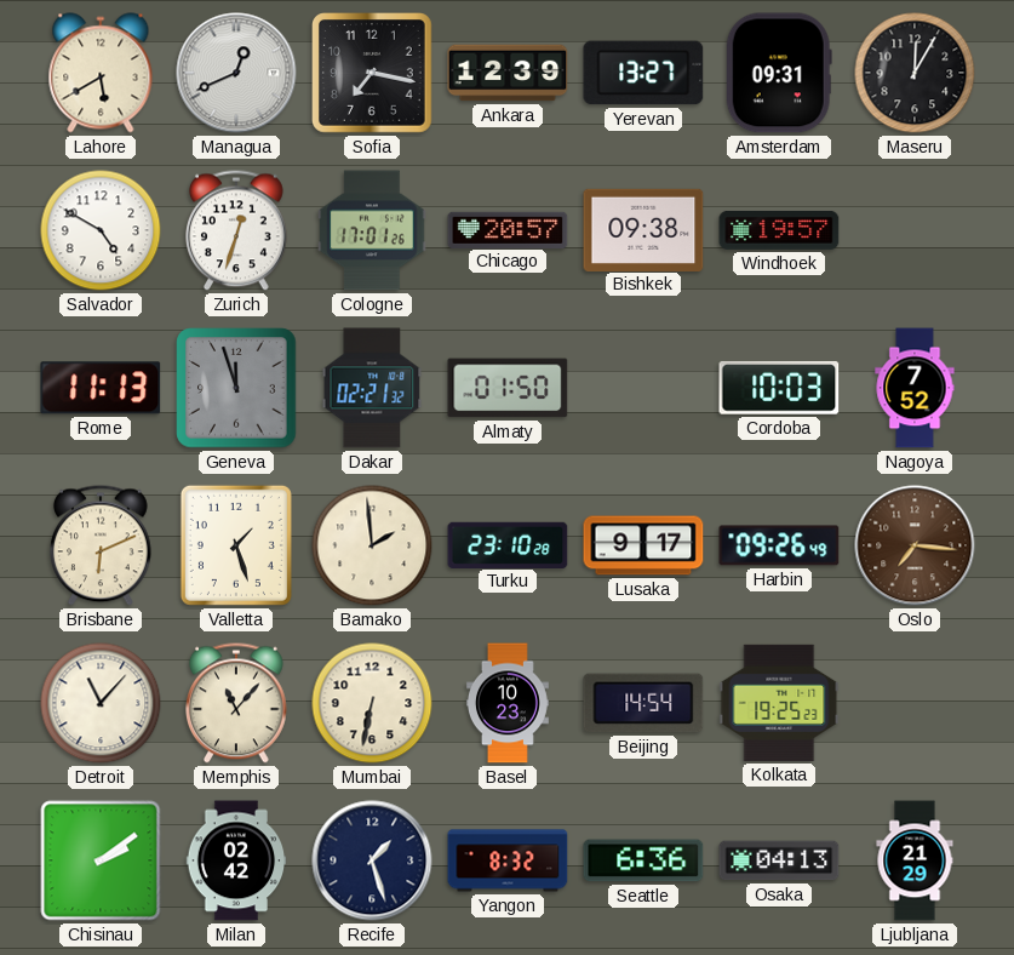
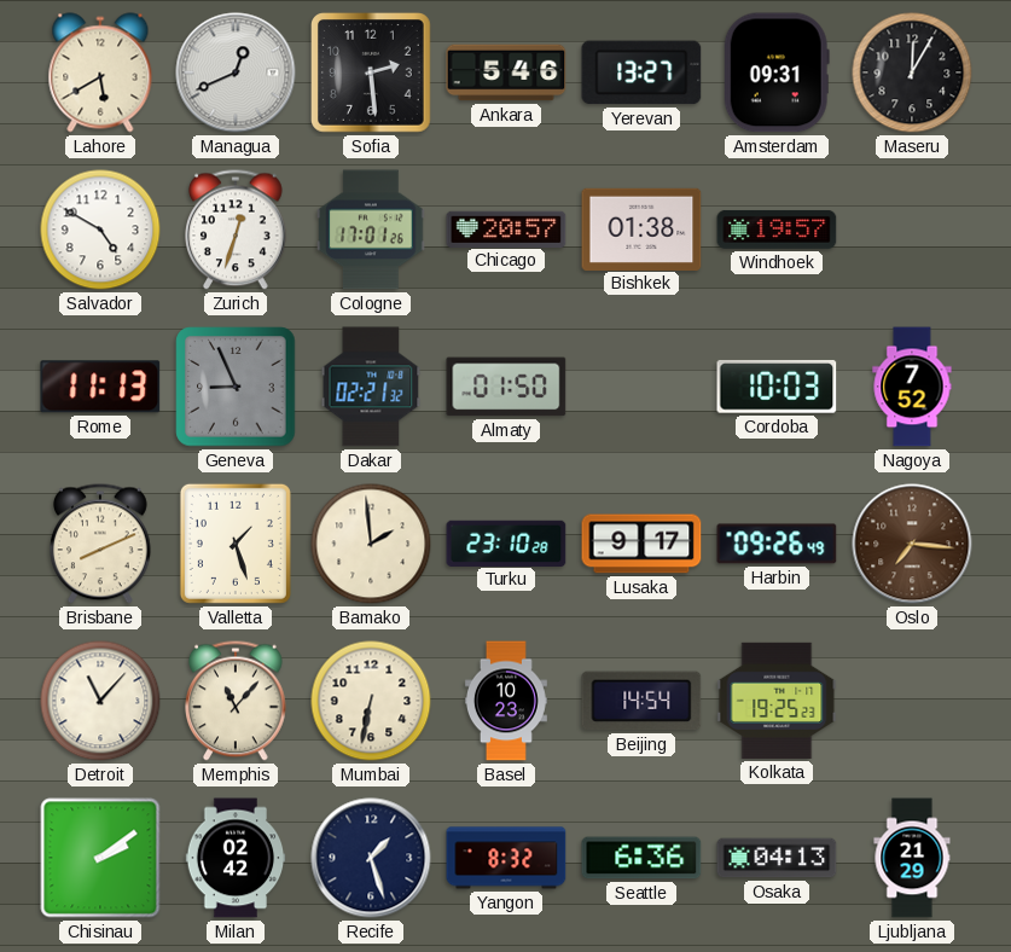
Sofia: 7:17 -> 2:29 (372, 74)
Ankara: 12:39 -> 5:46 (506, 72)
Bishkek: 09:38 -> 01:38 (641, 228)
Geneva: 11:57 -> 8:56 (236, 387)
Brisbane: 6:11 -> 8:11 (101, 544)
